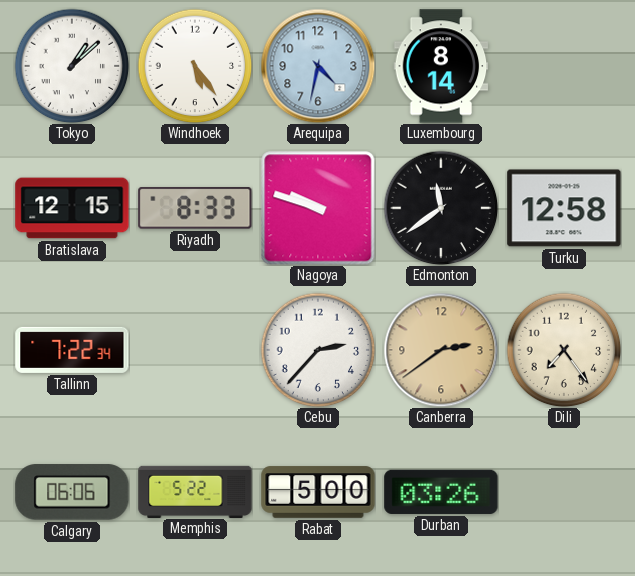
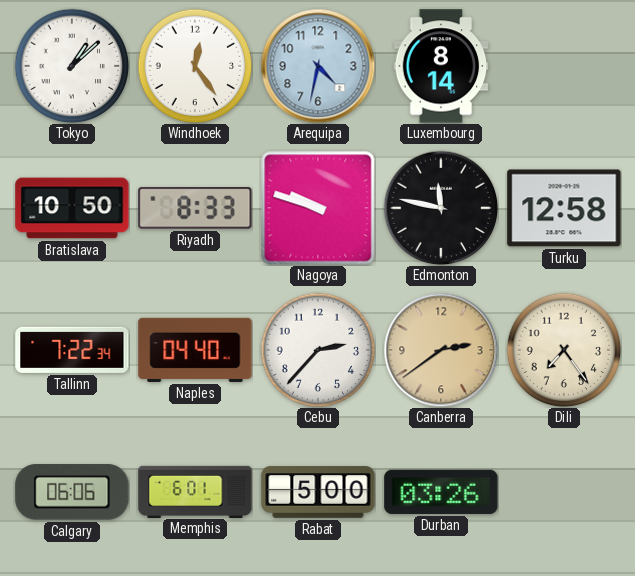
Windhoek: 5:24 -> 12:24 (195, 66)
Bratislava: 12:15 -> 10:50 (72, 208)
Edmonton: 11:39 -> 11:47 (441, 208)
Naples: none -> 04:40 (195, 350)
Memphis: 5:22 -> 6:01 (195, 491)
